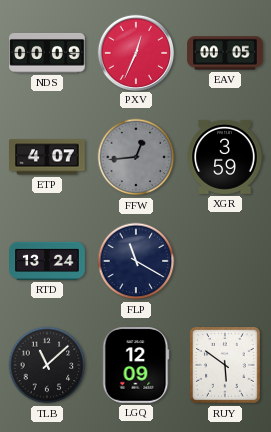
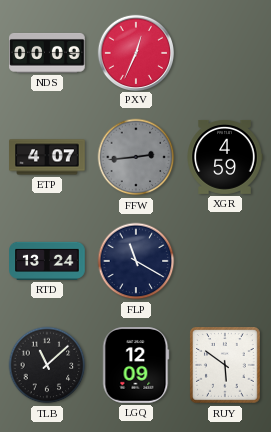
EAV: 00:05 -> none (225, 53)
FFW: 12:44 -> 2:44 (136, 157)
XGR: 3:59 -> 4:59 (225, 157)
